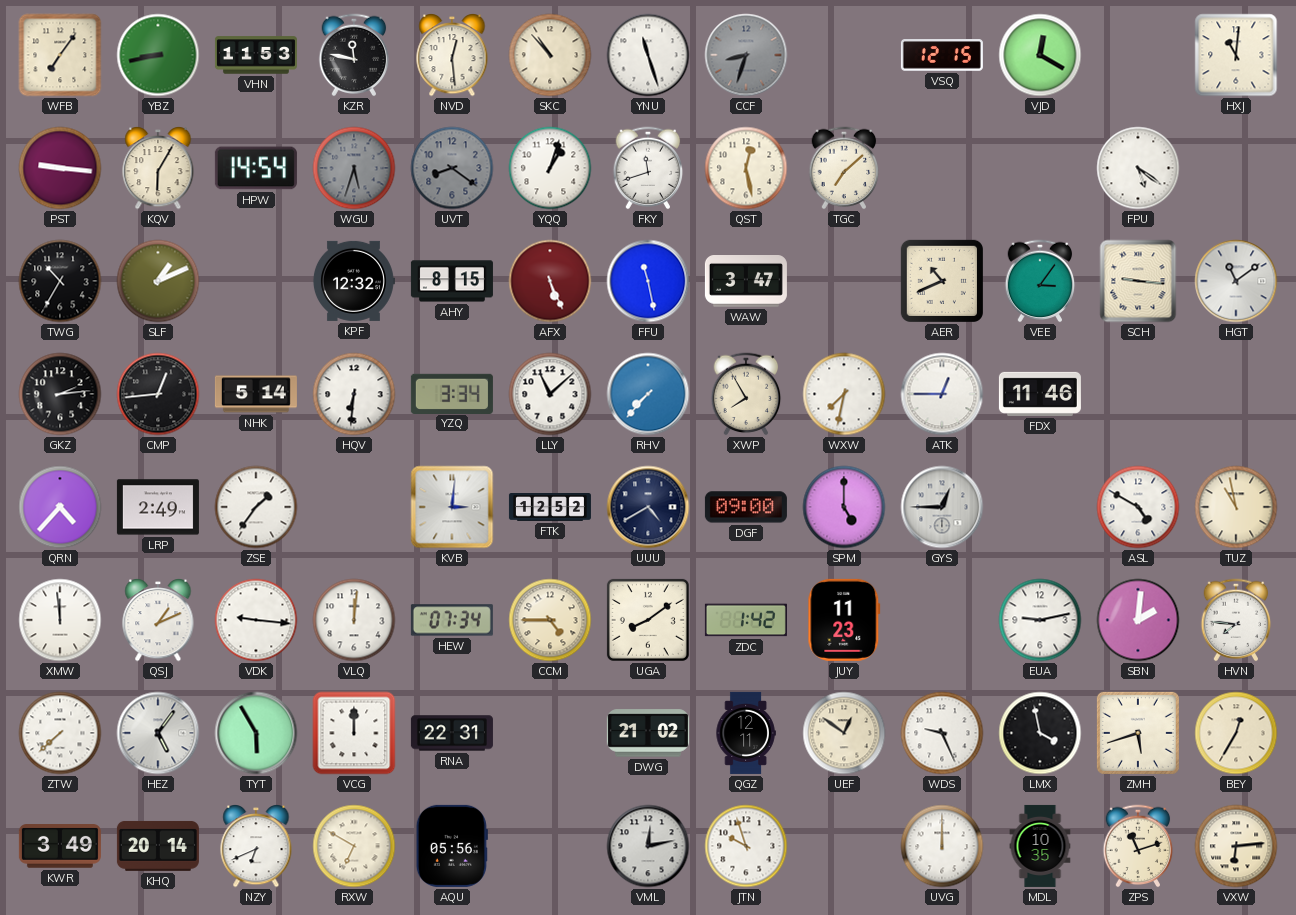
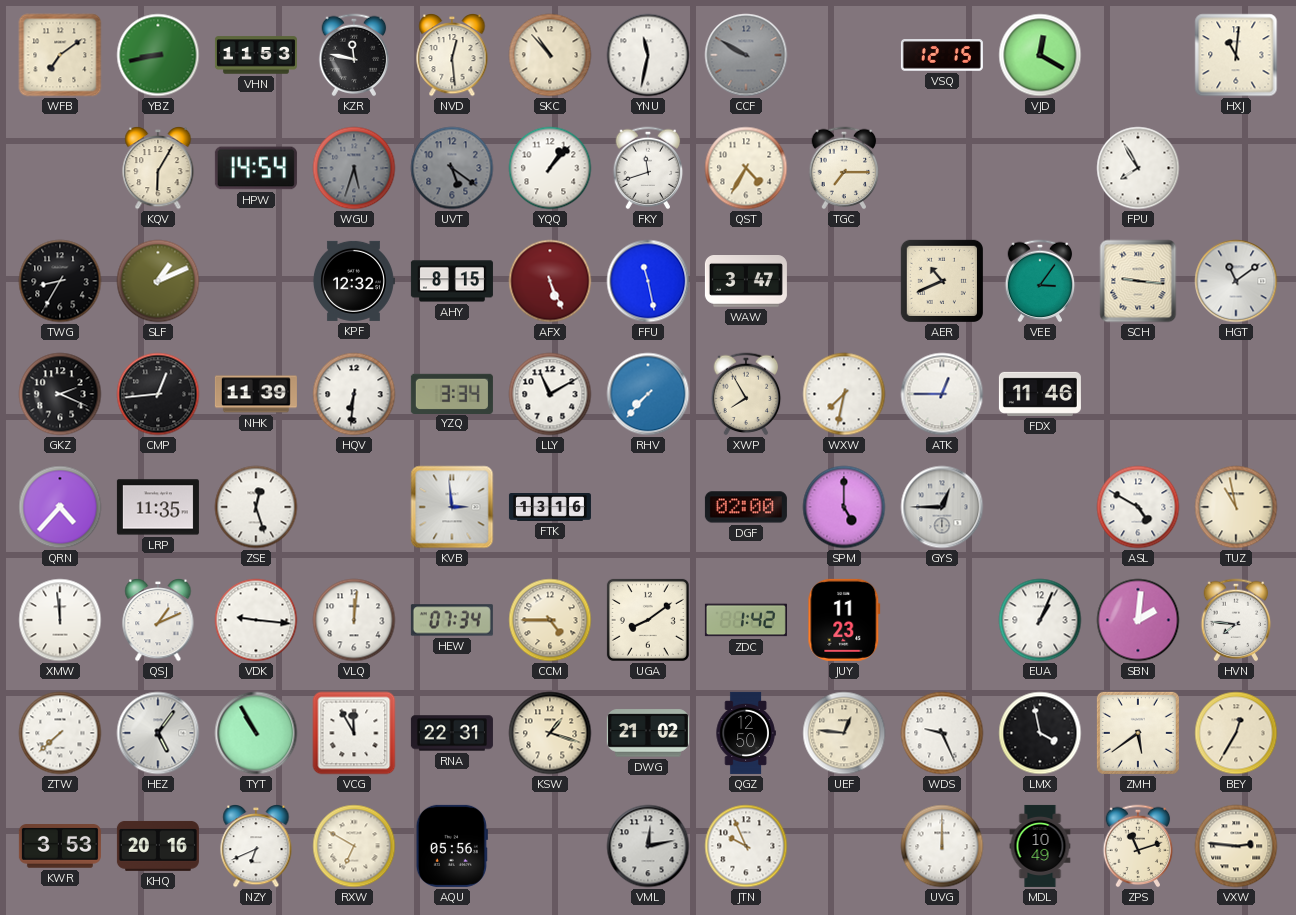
WFB: 7:06 -> 7:09 (60, 55)
YNU: 11:27 -> 11:32 (648, 55)
CCF: 8:33 -> 9:50 (746, 55)
PST: 9:16 -> none (60, 168)
UVT: 8:21 -> 5:21 (452, 168)
YQQ: 1:03 -> 1:07 (550, 168)
QST: 12:28 -> 4:35 (746, 168)
TGC: 7:08 -> 7:15 (844, 168)
FPU: 5:21 -> 7:55 (1138, 168)
TWG: 10:35 -> 8:35 (60, 281)
GKZ: 2:14 -> 2:19 (60, 394)
NHK: 5:14 -> 11:39 (256, 394)
LLY: 11:08 -> 11:10 (550, 394)
LRP: 2:49 -> 11:35 (158, 507)
ZSE: 1:36 -> 12:27 (256, 507)
KVB: 3:01 -> 2:59 (452, 507)
FTK: 12:52 -> 13:16 (550, 508)
UUU: 4:40 -> none (648, 507)
DGF: 09:00 -> 02:00 (746, 507)
EUA: 9:13 -> 1:04 (1040, 620)
TYT: 5:55 -> 10:55 (256, 733)
VCG: 12:00 -> 11:55 (354, 733)
KSW: none -> 1:18 (550, 733)
QGZ: 12:11 -> 12:50 (746, 733)
UEF: 12:51 -> 12:46 (844, 733)
ZMH: 5:42 -> 5:39 (1138, 733)
KWR: 3:49 -> 3:53 (60, 846)
KHQ: 20:14 -> 20:16 (158, 846)
JTN: 9:57 -> 9:56 (746, 846)
MDL: 10:35 -> 10:49 (1040, 846)
VXW: 6:14 -> 2:46 (1236, 846)
